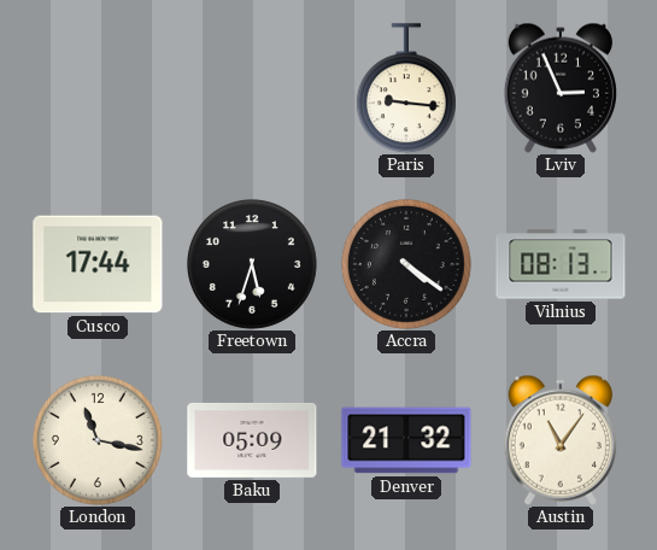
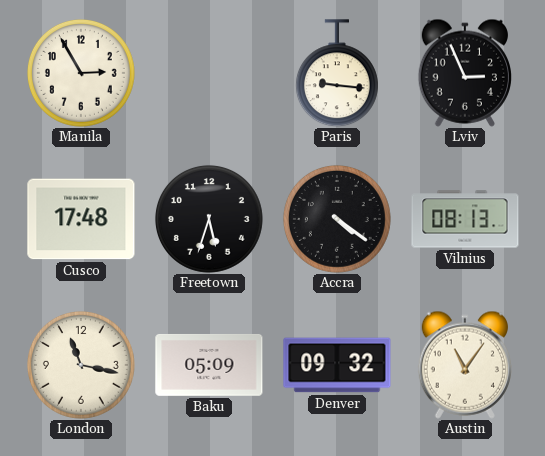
Manila: none -> 2:55 (81, 73)
Cusco: 17:44 -> 17:48 (81, 219)
Denver: 21:32 -> 09:32 (337, 365)
